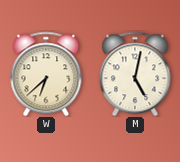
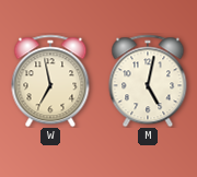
W: 6:38 -> 6:58 (50, 81)
